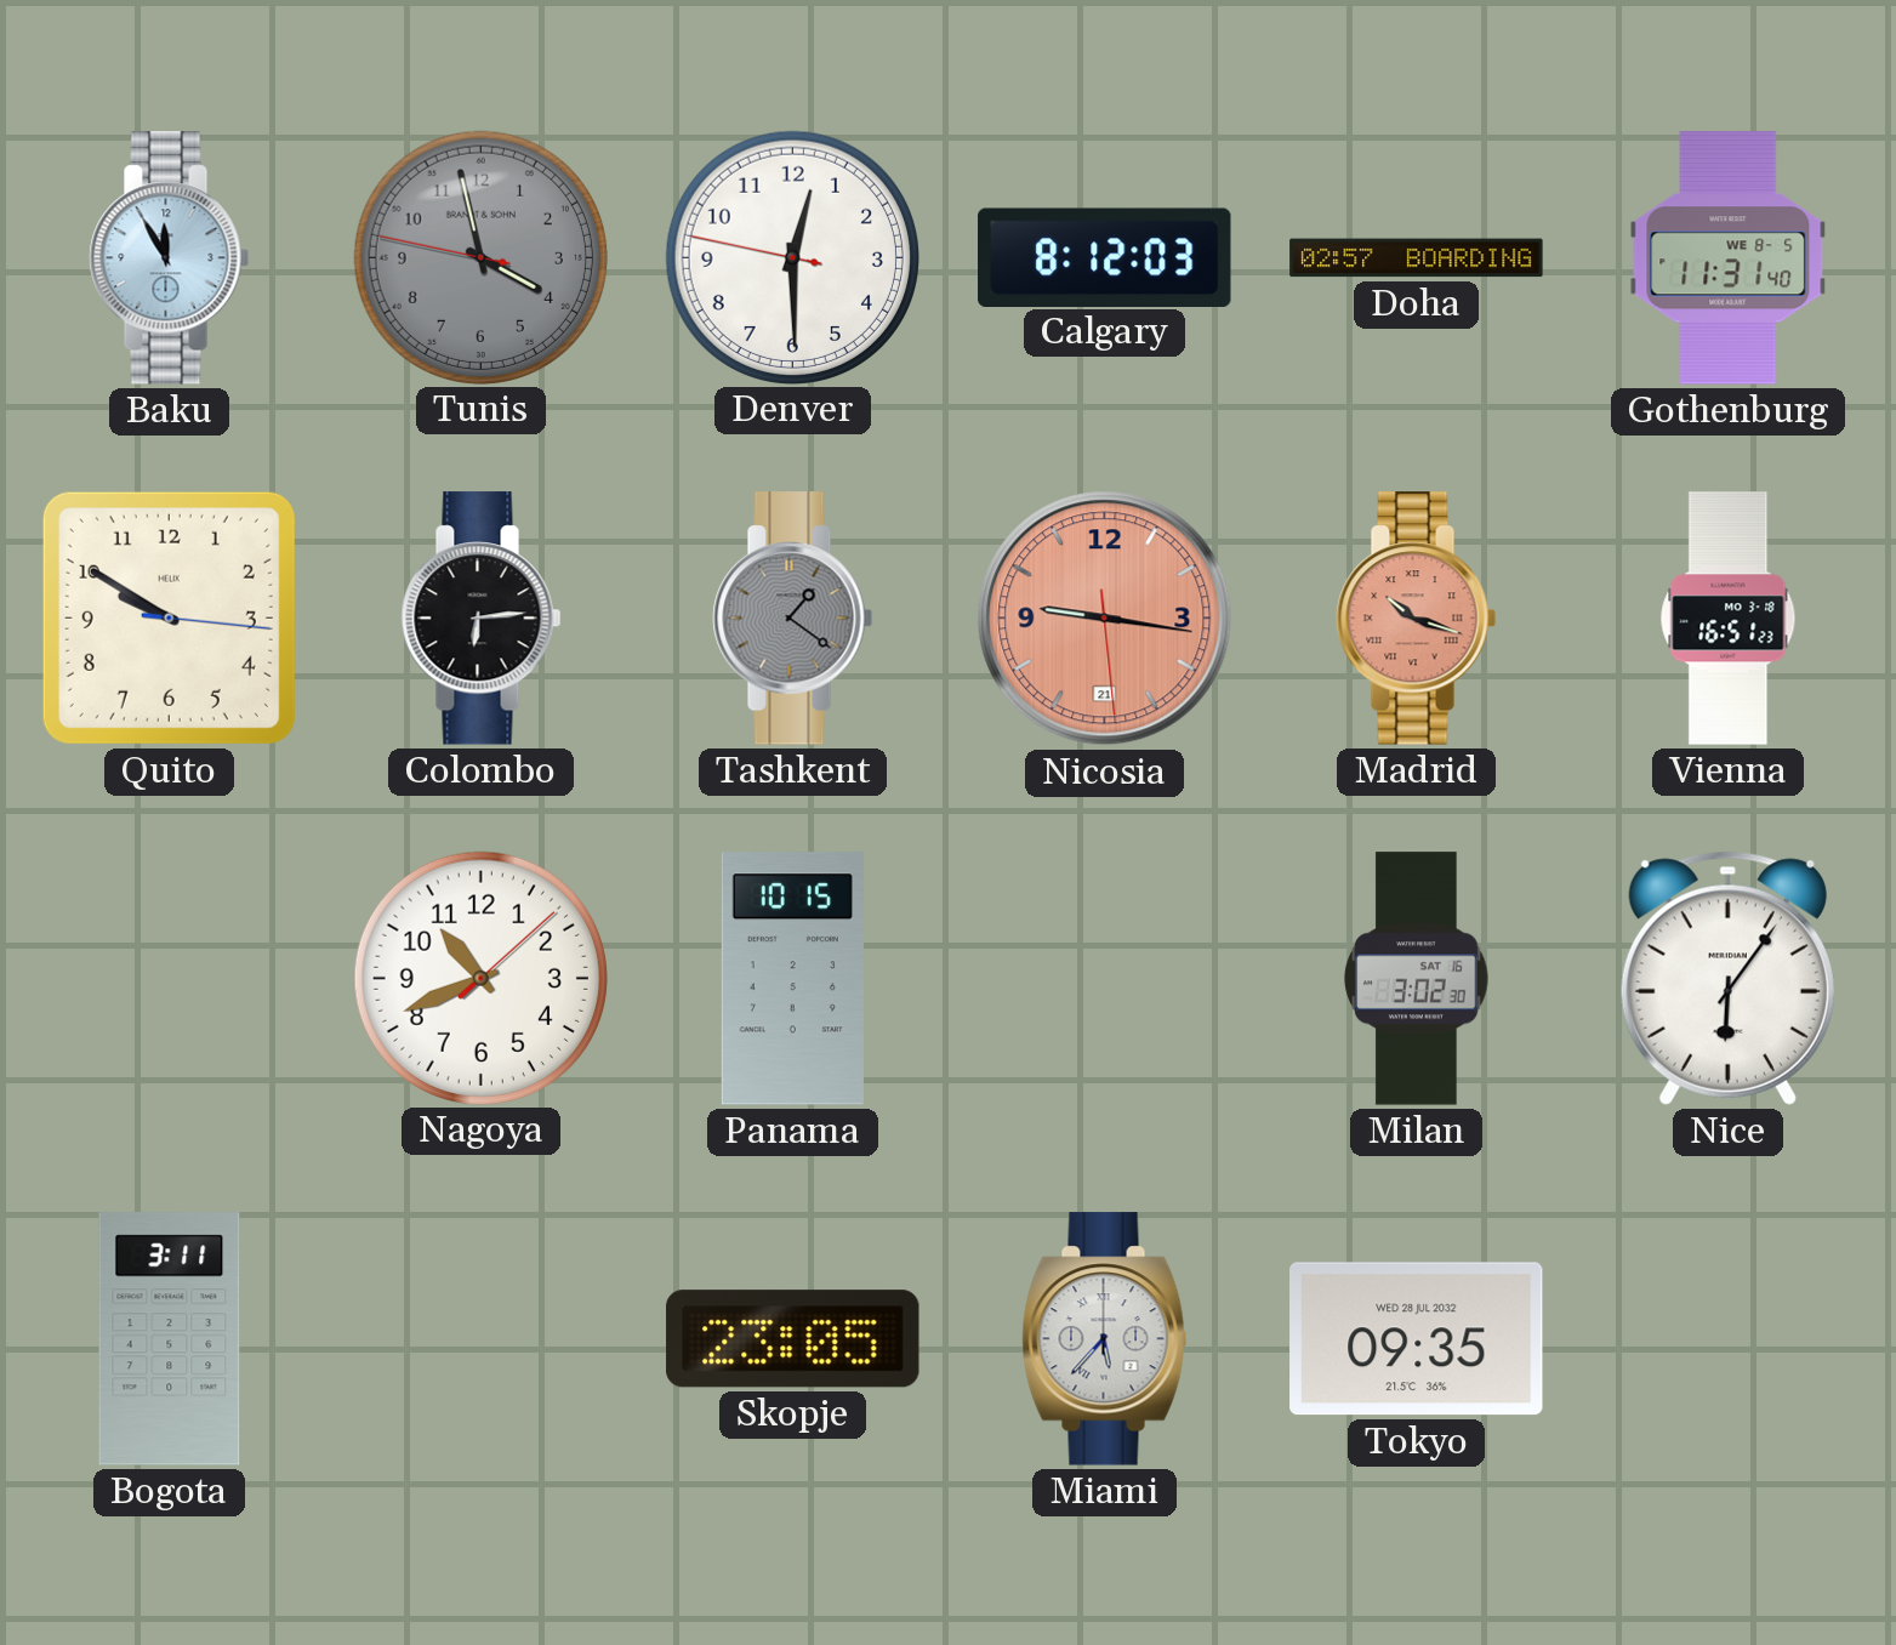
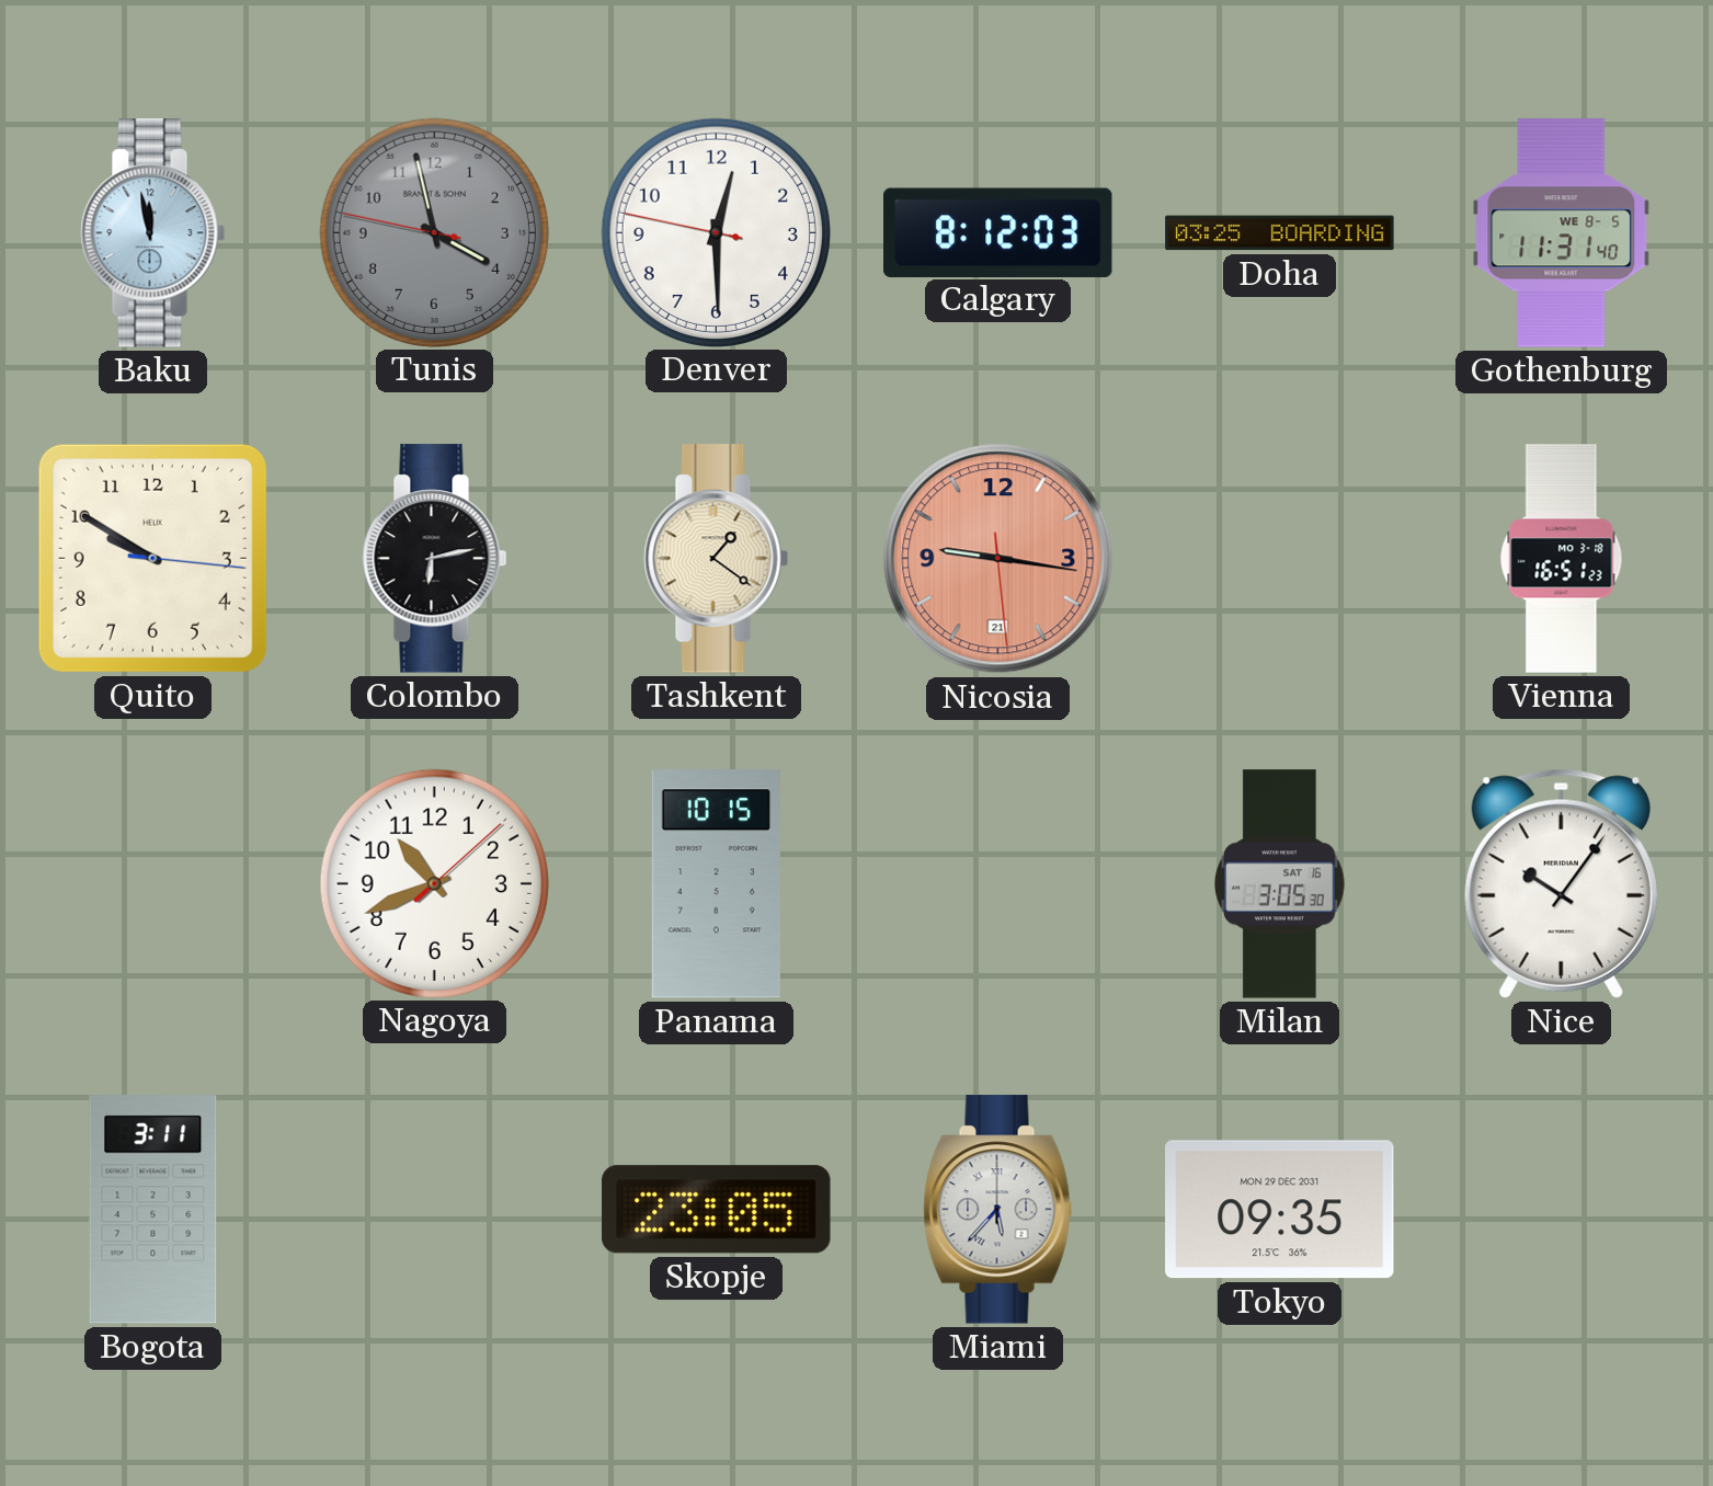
Baku: 11:55 -> 11:58 (153, 233)
Doha: 02:57 -> 03:25 (1280, 233)
Colombo: 6:14 -> 6:13 (435, 559)
Tashkent dial: grey -> cream (717, 559)
Madrid: 10:18 -> none (1417, 619)
Milan: 3:02 -> 3:05 (1280, 884)
Nice: 6:06 -> 10:06 (1561, 883)
Tokyo date: WED 28 JUL 2032 -> MON 29 DEC 2031 (1280, 1210)
